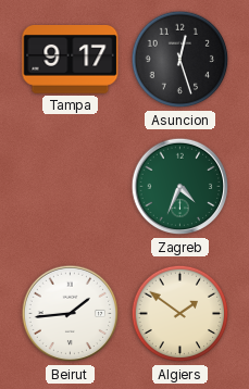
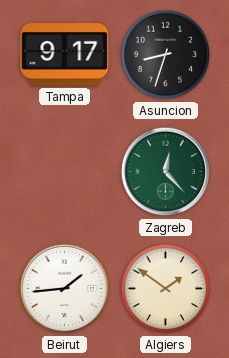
Asuncion: 12:27 -> 8:33 (166, 55)
Zagreb: 4:34 -> 12:23 (166, 172)
